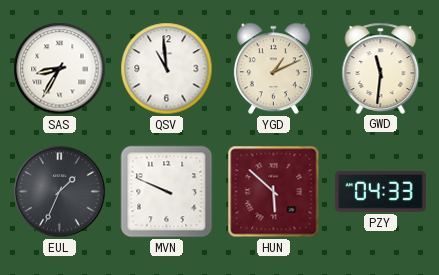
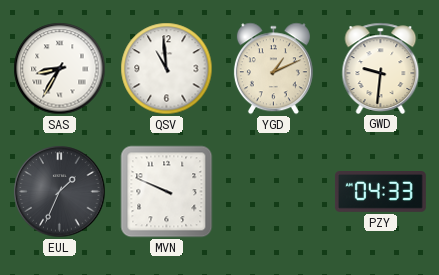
GWD: 11:31 -> 9:31 (381, 68)
HUN: 5:52 -> none (274, 192)
